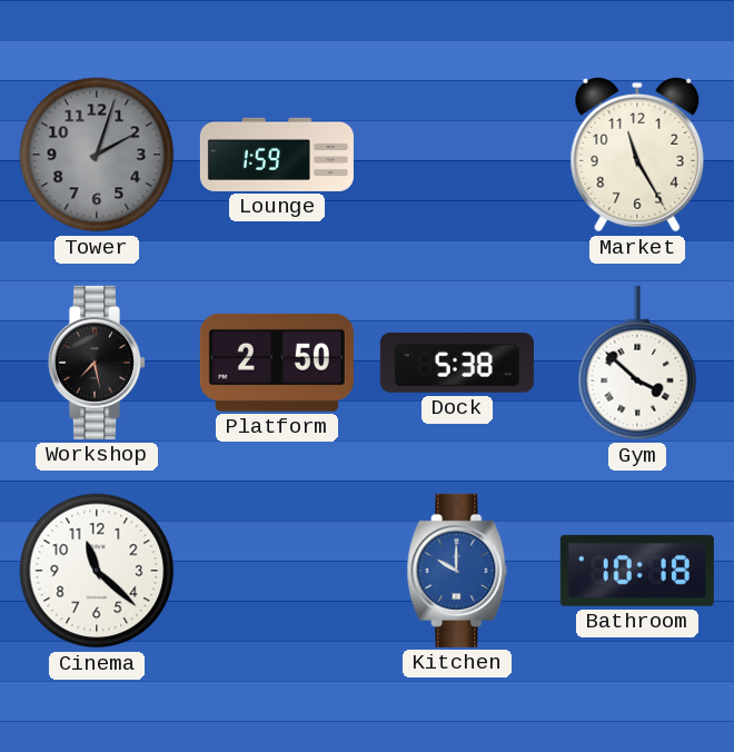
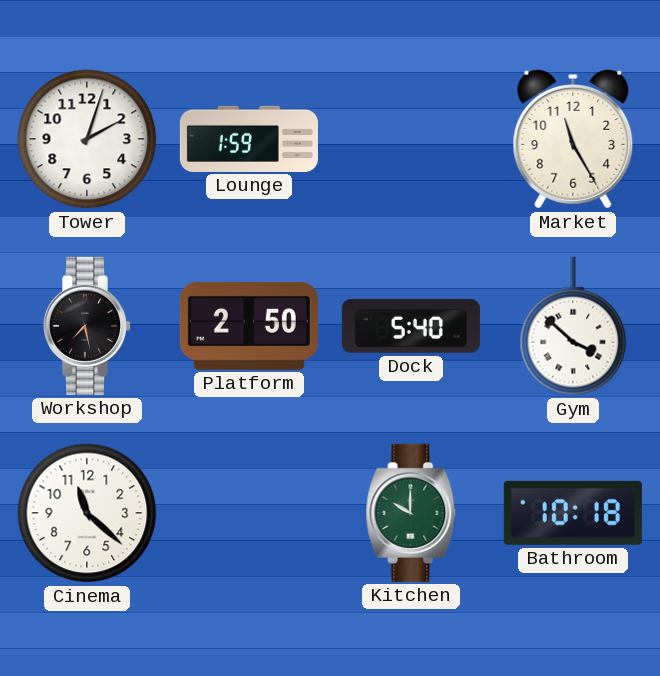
Tower dial: grey -> white (87, 139)
Dock: 5:38 -> 5:40 (411, 327)
Kitchen dial: blue -> green (411, 513)
